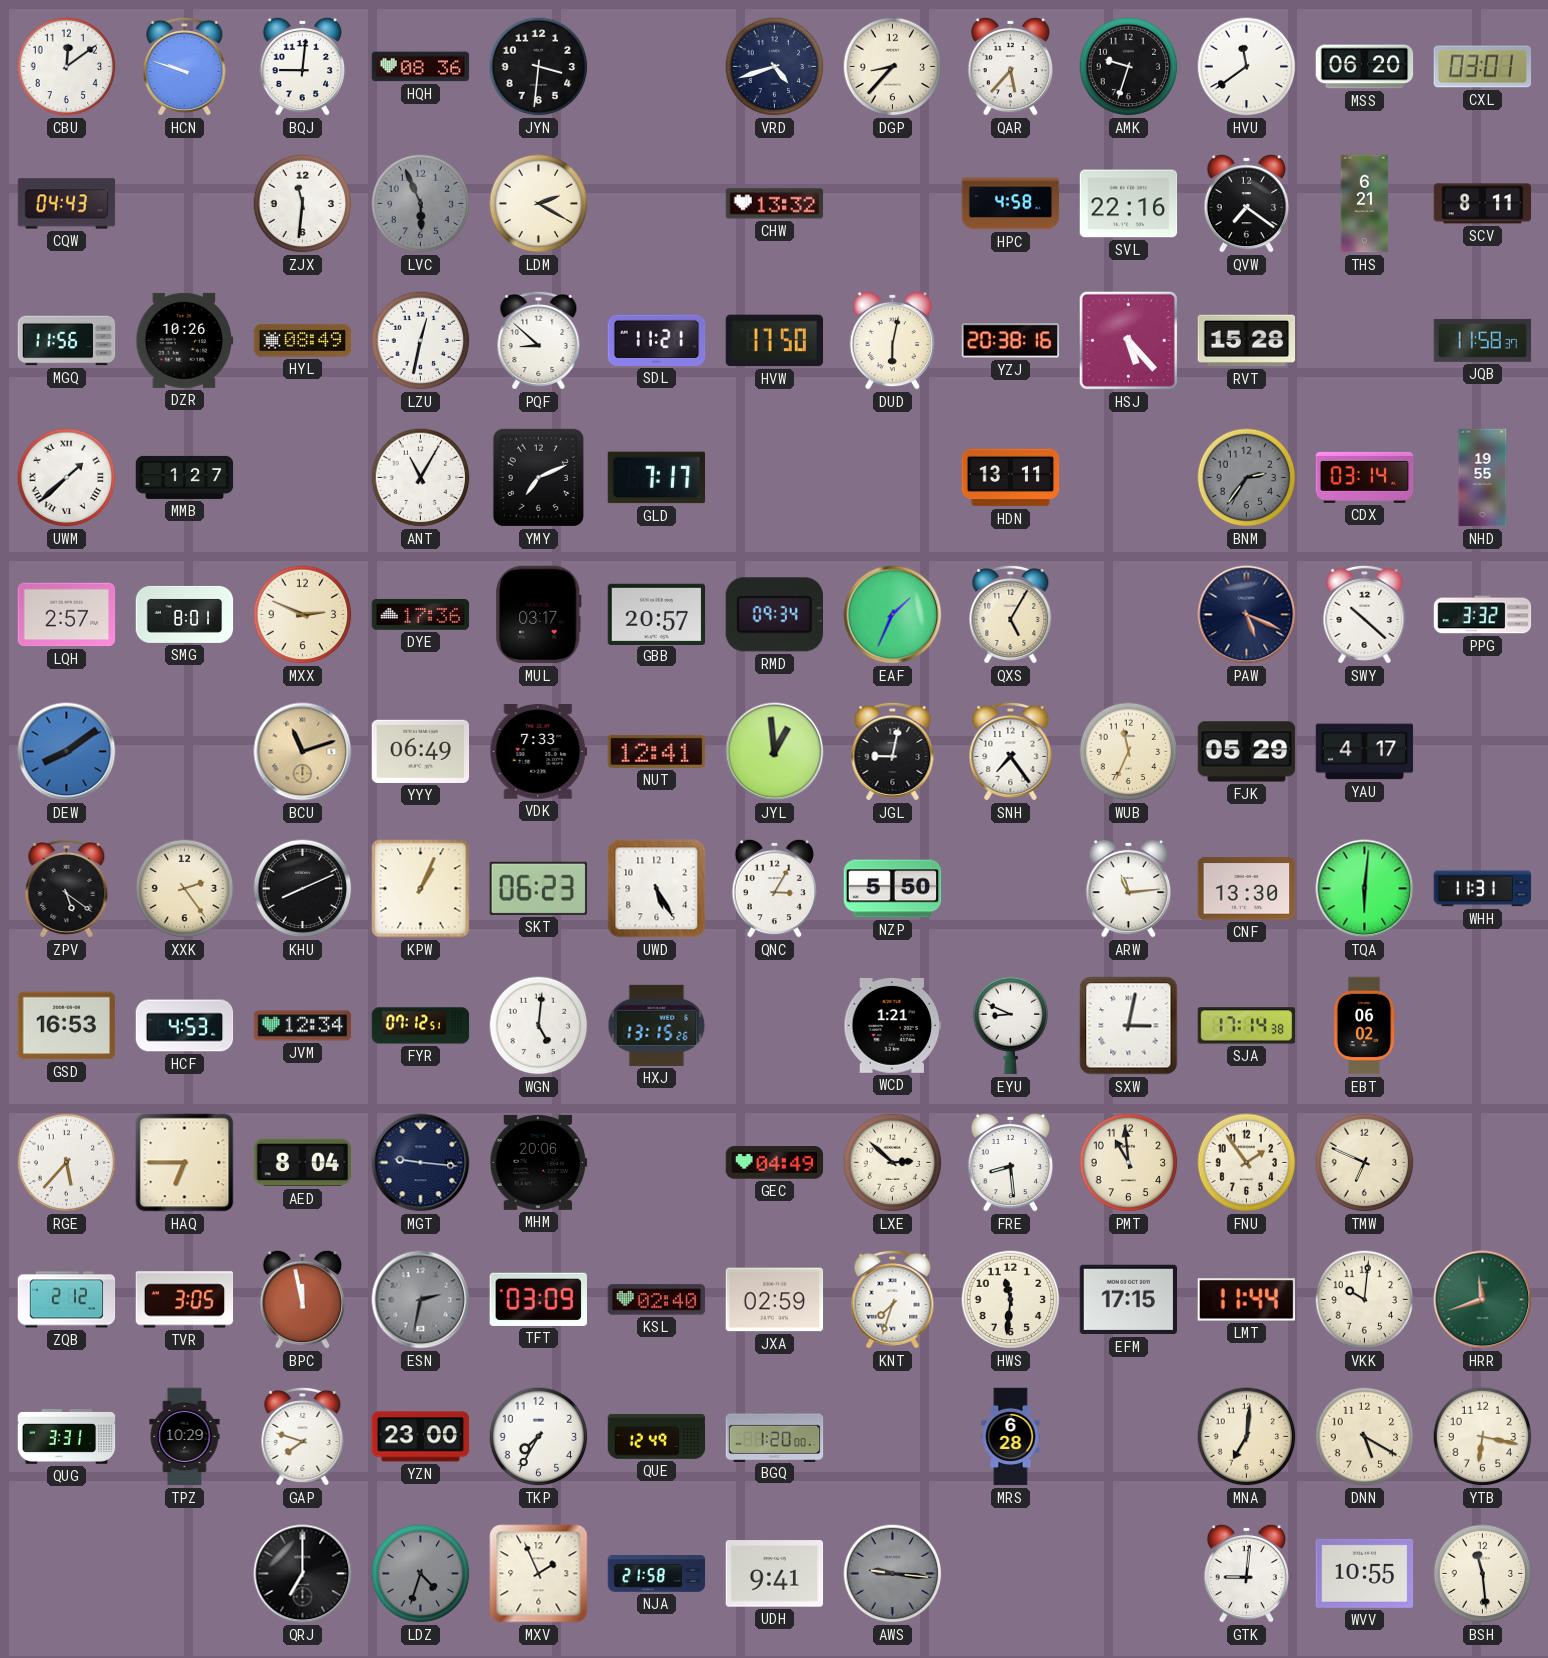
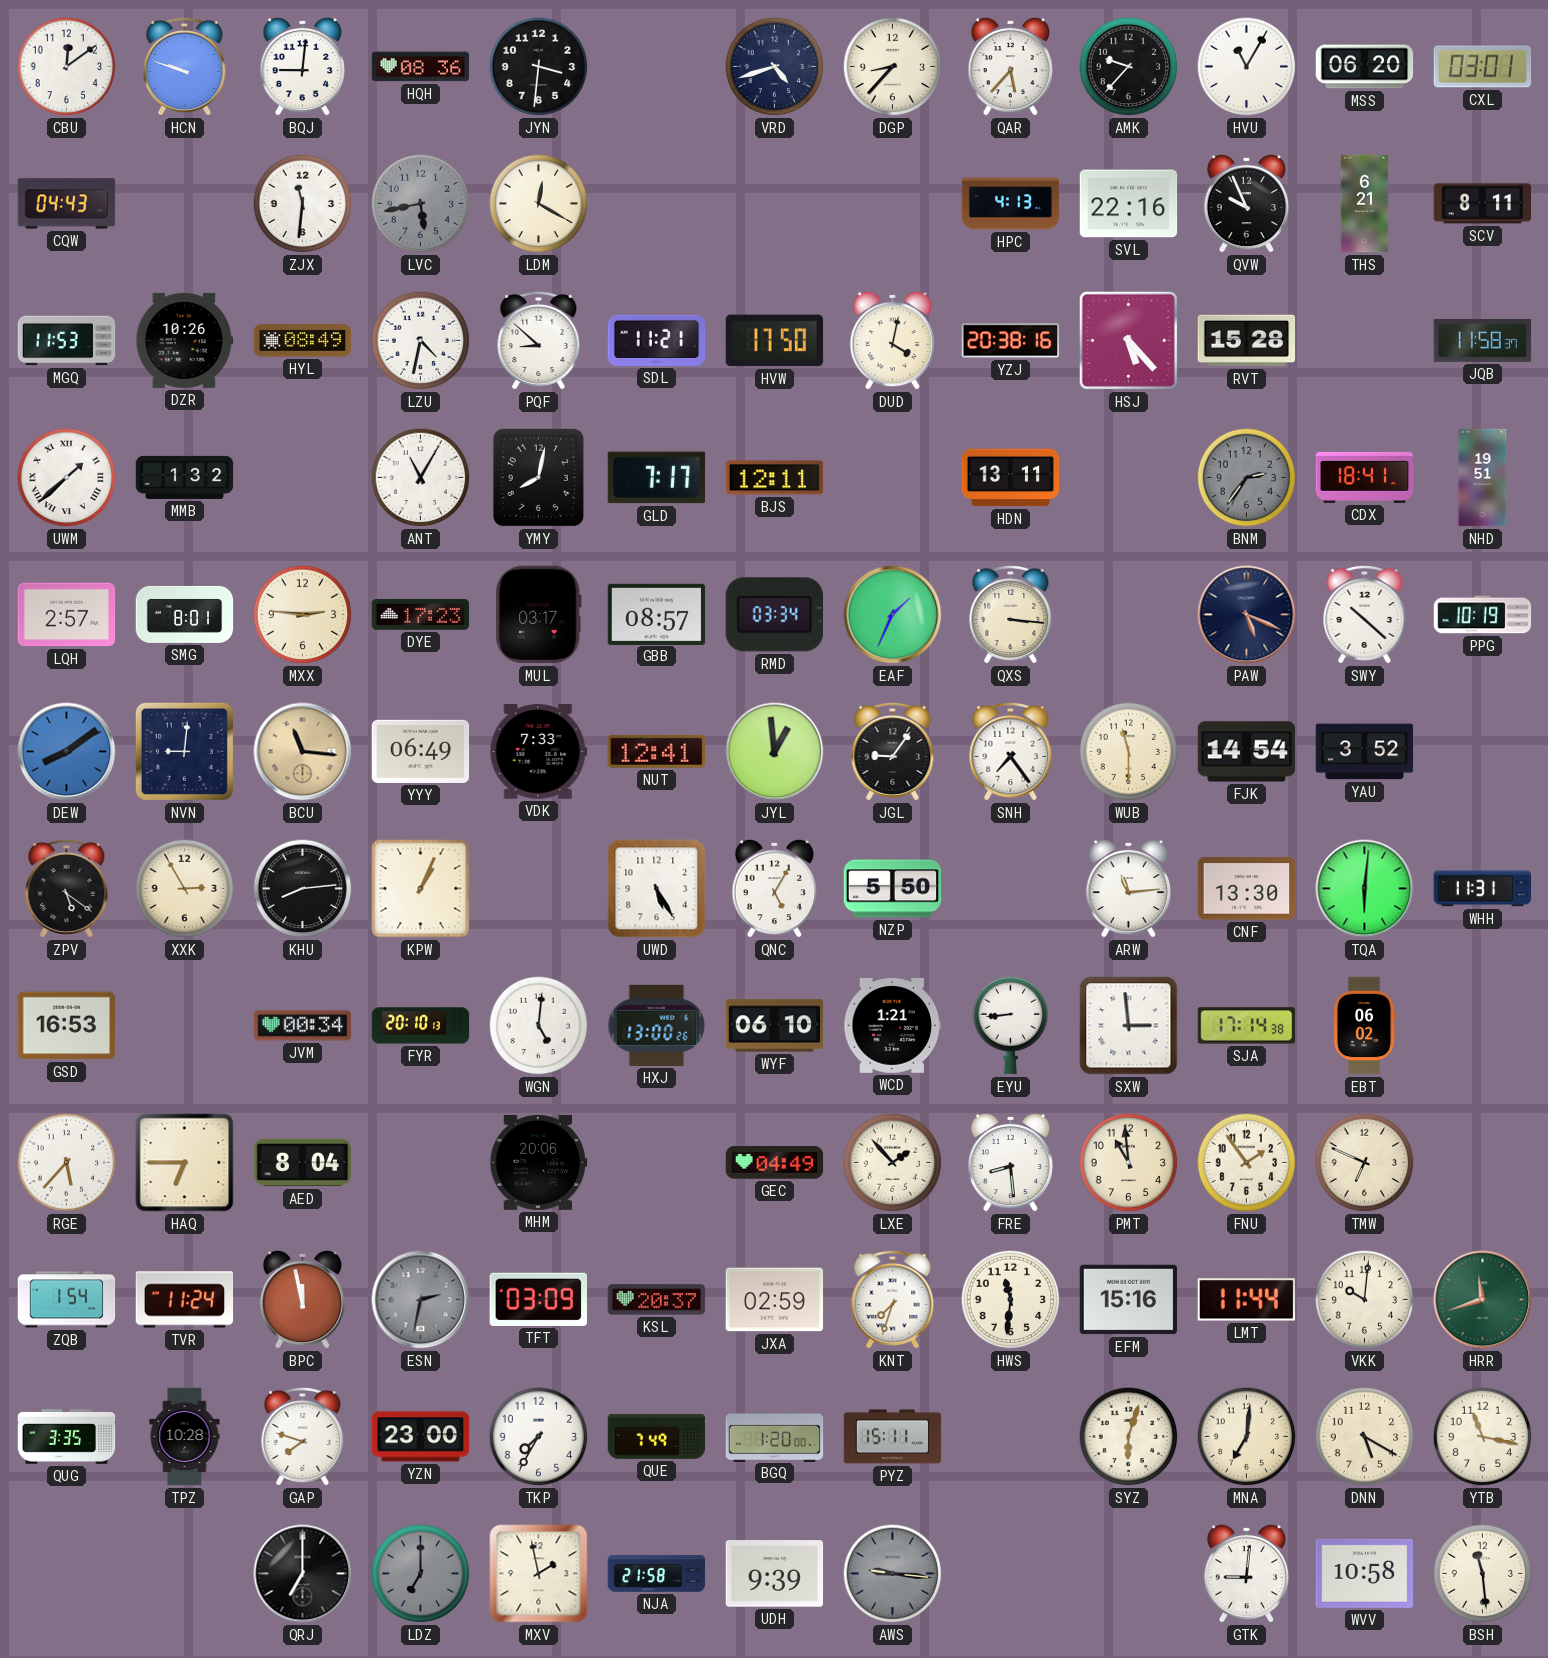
AMK: 9:33 -> 9:37 (1129, 67)
HVU: 11:39 -> 11:05 (1247, 67)
LVC: 5:56 -> 5:43 (421, 204)
LDM: 2:20 -> 12:20 (539, 204)
CHW: 13:32 -> none (775, 204)
HPC: 4:58 -> 4:13 (1011, 204)
QVW: 7:21 -> 9:56 (1247, 203)
MGQ: 11:56 -> 11:53 (67, 341)
LZU: 12:32 -> 4:32 (421, 341)
DUD: 6:02 -> 4:02 (893, 340)
MMB: 1:27 -> 1:32 (185, 477)
YMY: 7:11 -> 8:02 (538, 477)
BJS: none -> 12:11 (775, 478)
CDX: 03:14 -> 18:41 (1365, 477)
NHD: 19:55 -> 19:51 (1483, 478)
MXX: 2:49 -> 2:46 (303, 615)
DYE: 17:36 -> 17:23 (421, 615)
GBB: 20:57 -> 08:57 (657, 614)
RMD: 09:34 -> 03:34 (774, 615)
QXS: 5:05 -> 3:16 (1011, 614)
PPG: 3:32 -> 10:19 (1483, 615)
NVN: none -> 9:01 (184, 751)
BCU: 11:12 -> 11:16 (303, 752)
JGL: 9:02 -> 9:06 (893, 751)
WUB: 11:34 -> 11:30 (1129, 752)
FJK: 05:29 -> 14:54 (1247, 752)
YAU: 4:17 -> 3:52 (1365, 752)
XXK: 2:24 -> 2:55 (185, 889)
KHU: 8:11 -> 8:14 (303, 889)
SKT: 06:23 -> none (538, 888)
QNC: 3:05 -> 5:05 (775, 888)
HCF: 4:53 -> none (185, 1026)
JVM: 12:34 -> 00:34 (303, 1026)
FYR: 07:12 -> 20:10 (421, 1026)
HXJ: 13:15 -> 13:00 (657, 1025)
WYF: none -> 06:10 (775, 1026)
EYU: 8:49 -> 8:44 (1011, 1026)
SXW: 3:02 -> 2:59 (1129, 1026)
MGT: 9:16 -> none (421, 1163)
LXE: 2:52 -> 1:53 (893, 1163)
ZQB: 2:12 -> 1:54 (67, 1300)
TVR: 3:05 -> 11:24 (185, 1300)
KSL: 02:40 -> 20:37 (657, 1300)
EFM: 17:15 -> 15:16 (1129, 1300)
QUG: 3:31 -> 3:35 (67, 1437)
TPZ: 10:29 -> 10:28 (185, 1437)
QUE: 12:49 -> 7:49 (657, 1436)
PYZ: none -> 15:11 (893, 1437)
MRS: 6:28 -> none (1011, 1437)
SYZ: none -> 6:03 (1129, 1437)
YTB: 6:17 -> 11:17 (1483, 1437)
LDZ: 4:33 -> 7:00 (421, 1574)
MXV: 1:56 -> 1:58 (539, 1574)
UDH: 9:41 -> 9:39 (775, 1574)
WVV: 10:55 -> 10:58 (1365, 1573)
